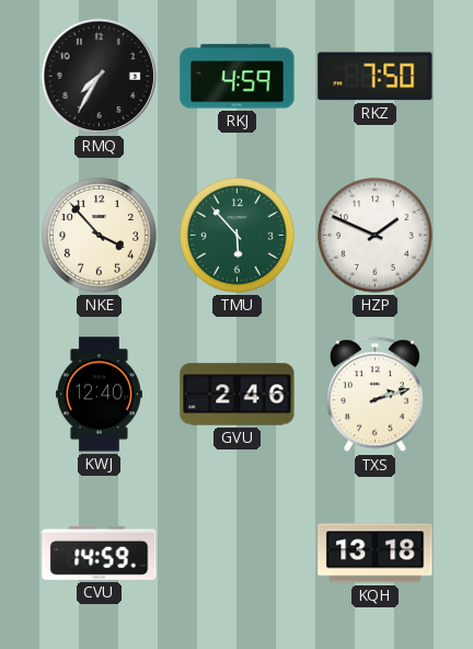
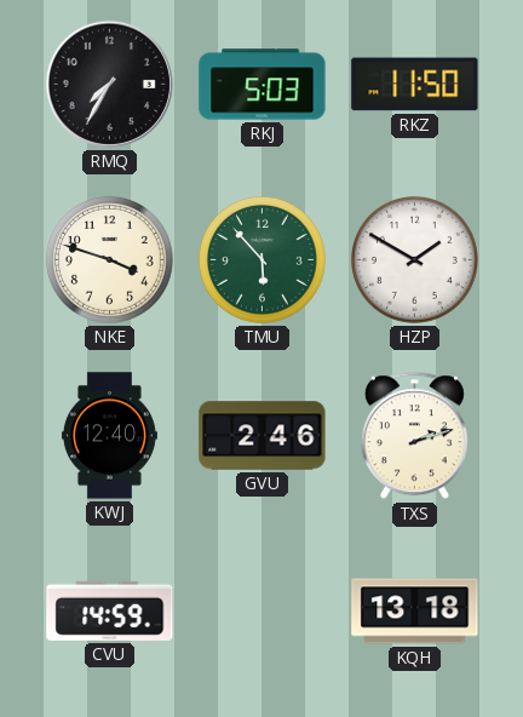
RKJ: 4:59 -> 5:03 (263, 85)
RKZ: 7:50 -> 11:50 (415, 85)
NKE: 3:53 -> 3:48 (109, 259)
HZP: 1:49 -> 1:50 (414, 259)
